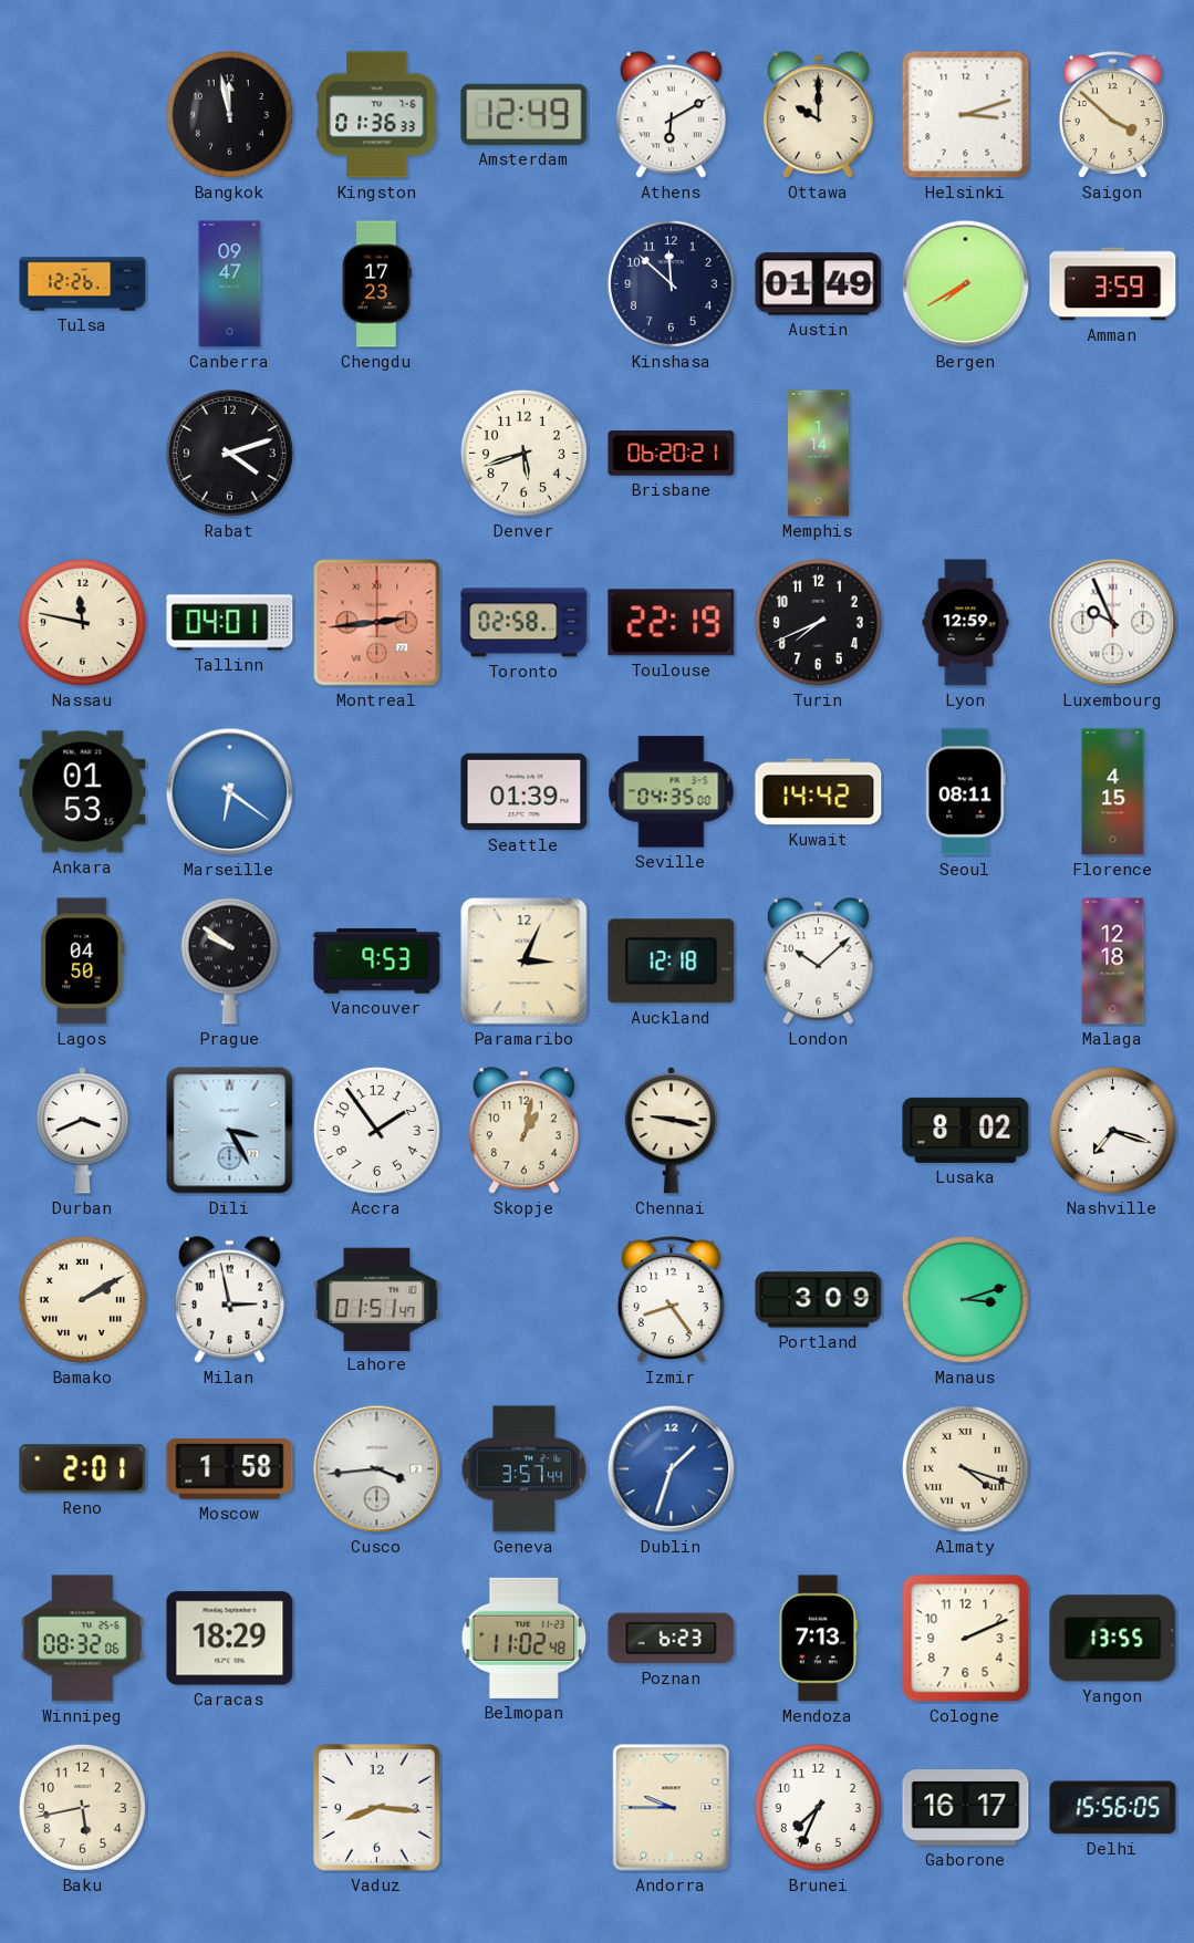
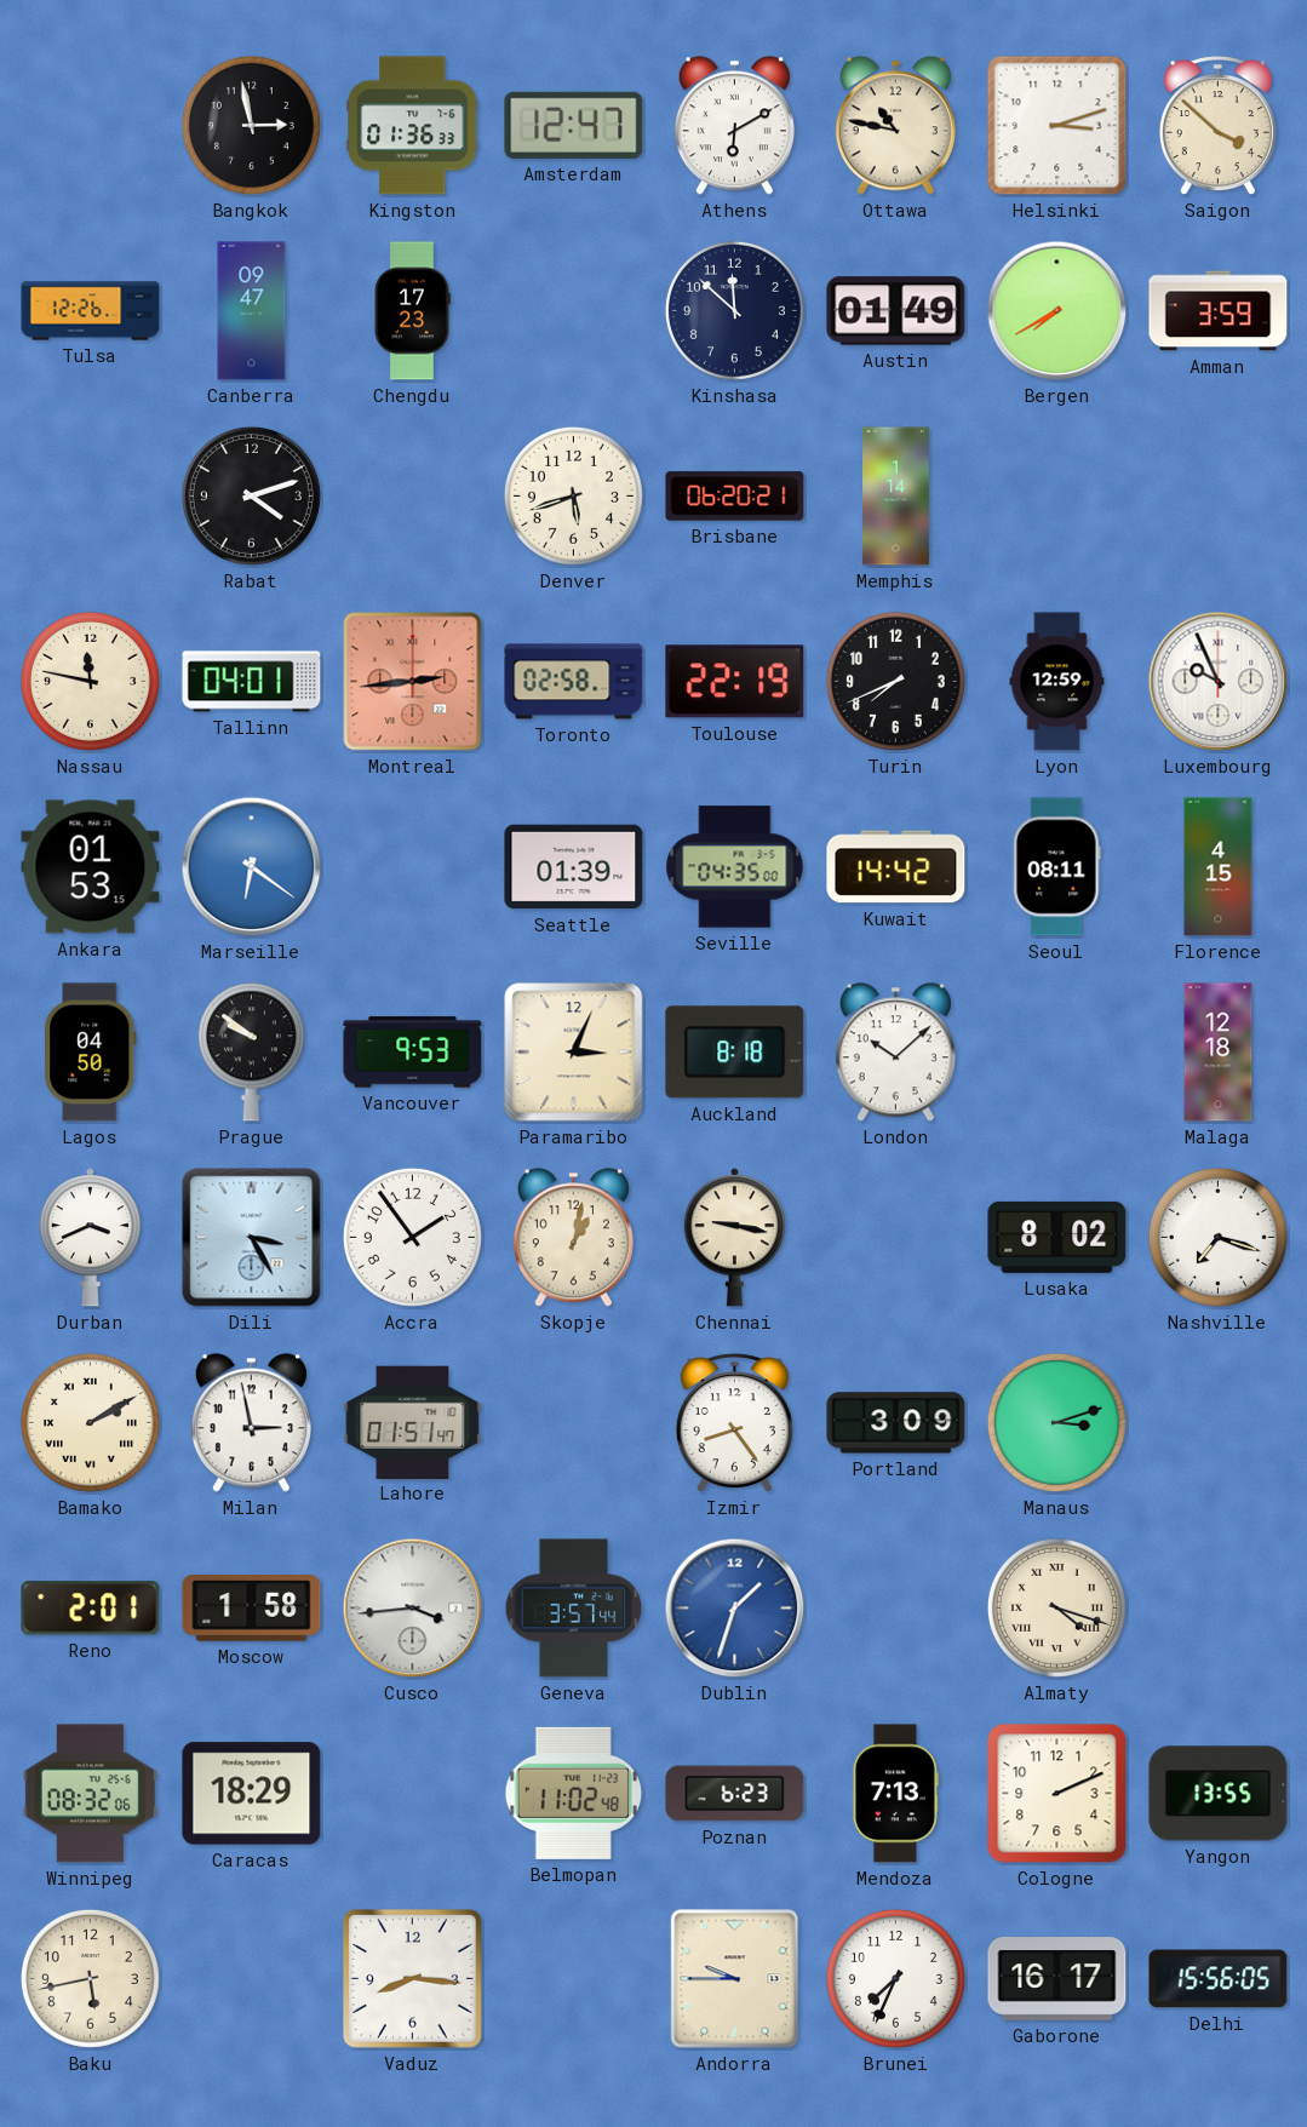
Bangkok: 11:58 -> 2:58 (251, 125)
Amsterdam: 12:49 -> 12:47 (574, 125)
Ottawa: 10:00 -> 10:47 (895, 126)
Auckland: 12:18 -> 8:18 (735, 1053)
